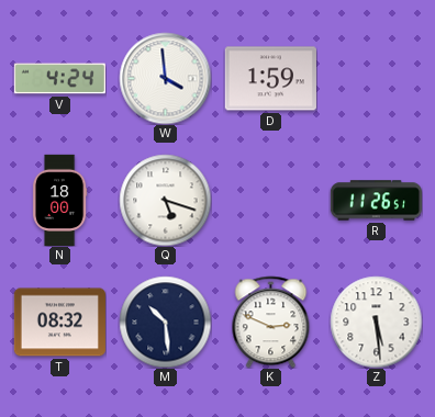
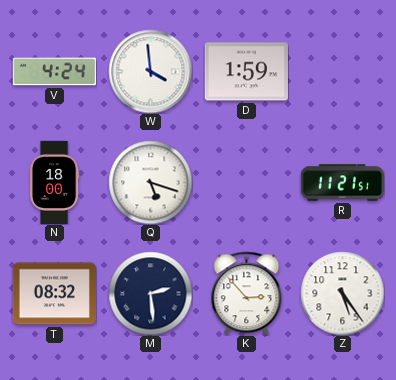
R: 11:26 -> 11:21 (342, 183)
M: 10:29 -> 2:29 (150, 293)
K: 2:49 -> 2:53 (247, 293)
Z: 5:29 -> 5:24 (342, 293)
